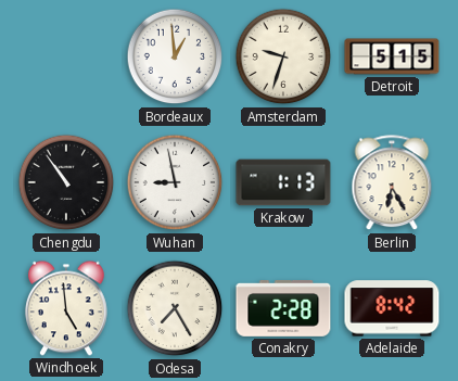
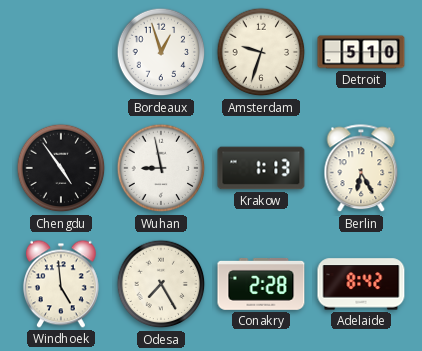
Bordeaux: 12:59 -> 12:57 (161, 52)
Detroit: 5:15 -> 5:10 (361, 52)
Chengdu: 10:54 -> 4:54 (61, 168)
